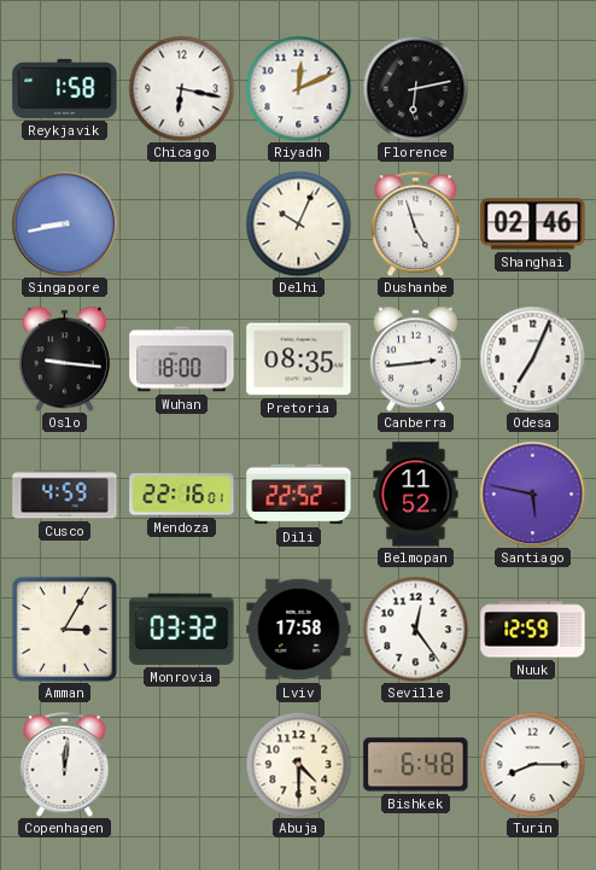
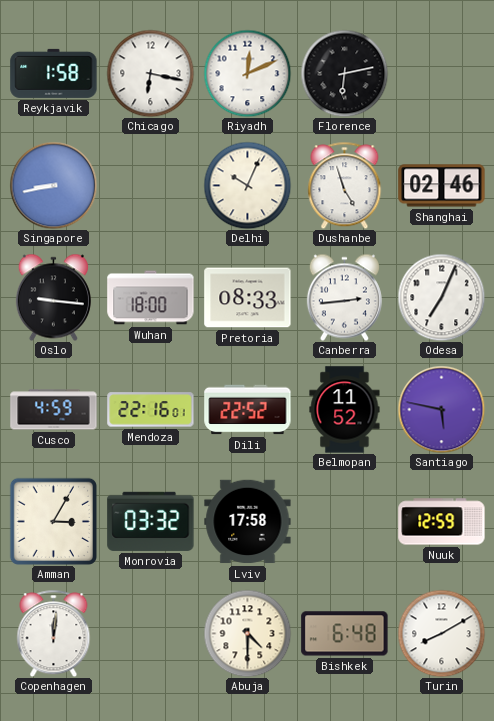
Pretoria: 08:35 -> 08:33 (248, 298)
Seville: 12:24 -> none (415, 629)
Turin: 8:15 -> 8:10 (441, 633)
